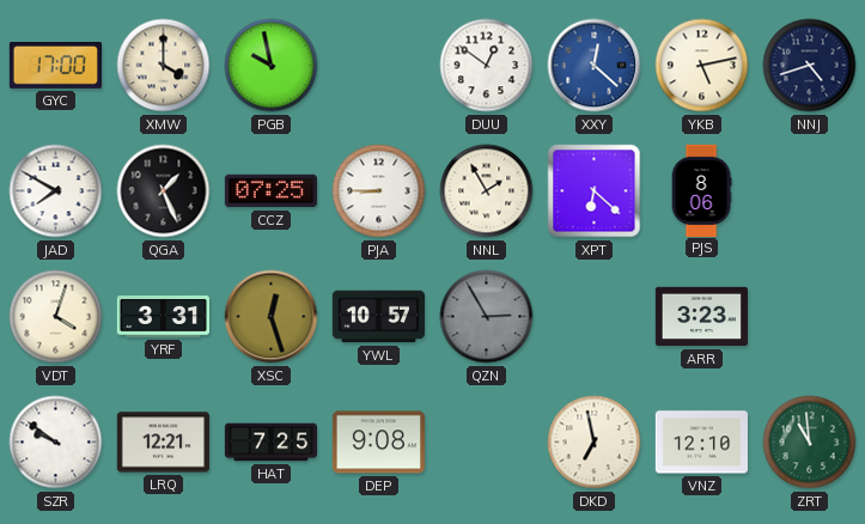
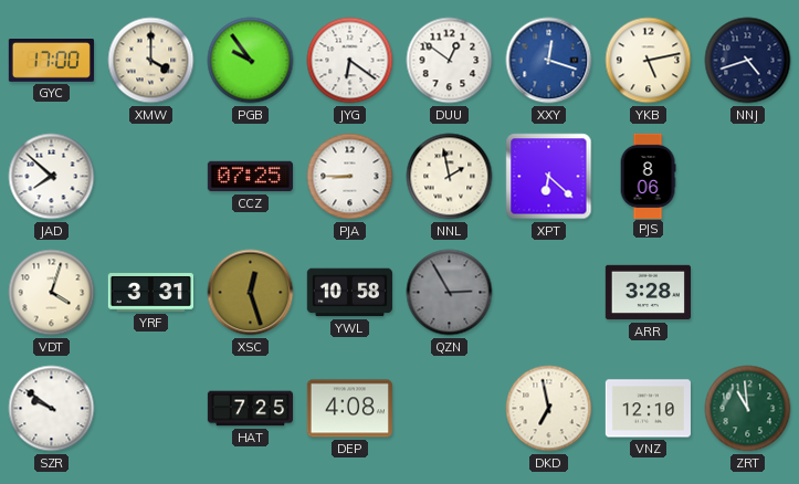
PGB: 9:58 -> 9:54 (251, 61)
JYG: none -> 6:21 (350, 61)
XXY: 12:22 -> 12:18 (549, 61)
JAD: 7:50 -> 7:52 (52, 177)
QGA: 1:26 -> none (164, 191)
NNL: 1:55 -> 1:58 (450, 177)
YWL: 10:57 -> 10:58 (349, 293)
ARR: 3:23 -> 3:28 (648, 293)
LRQ: 12:21 -> none (163, 443)
DEP: 9:08 -> 4:08 (349, 409)
